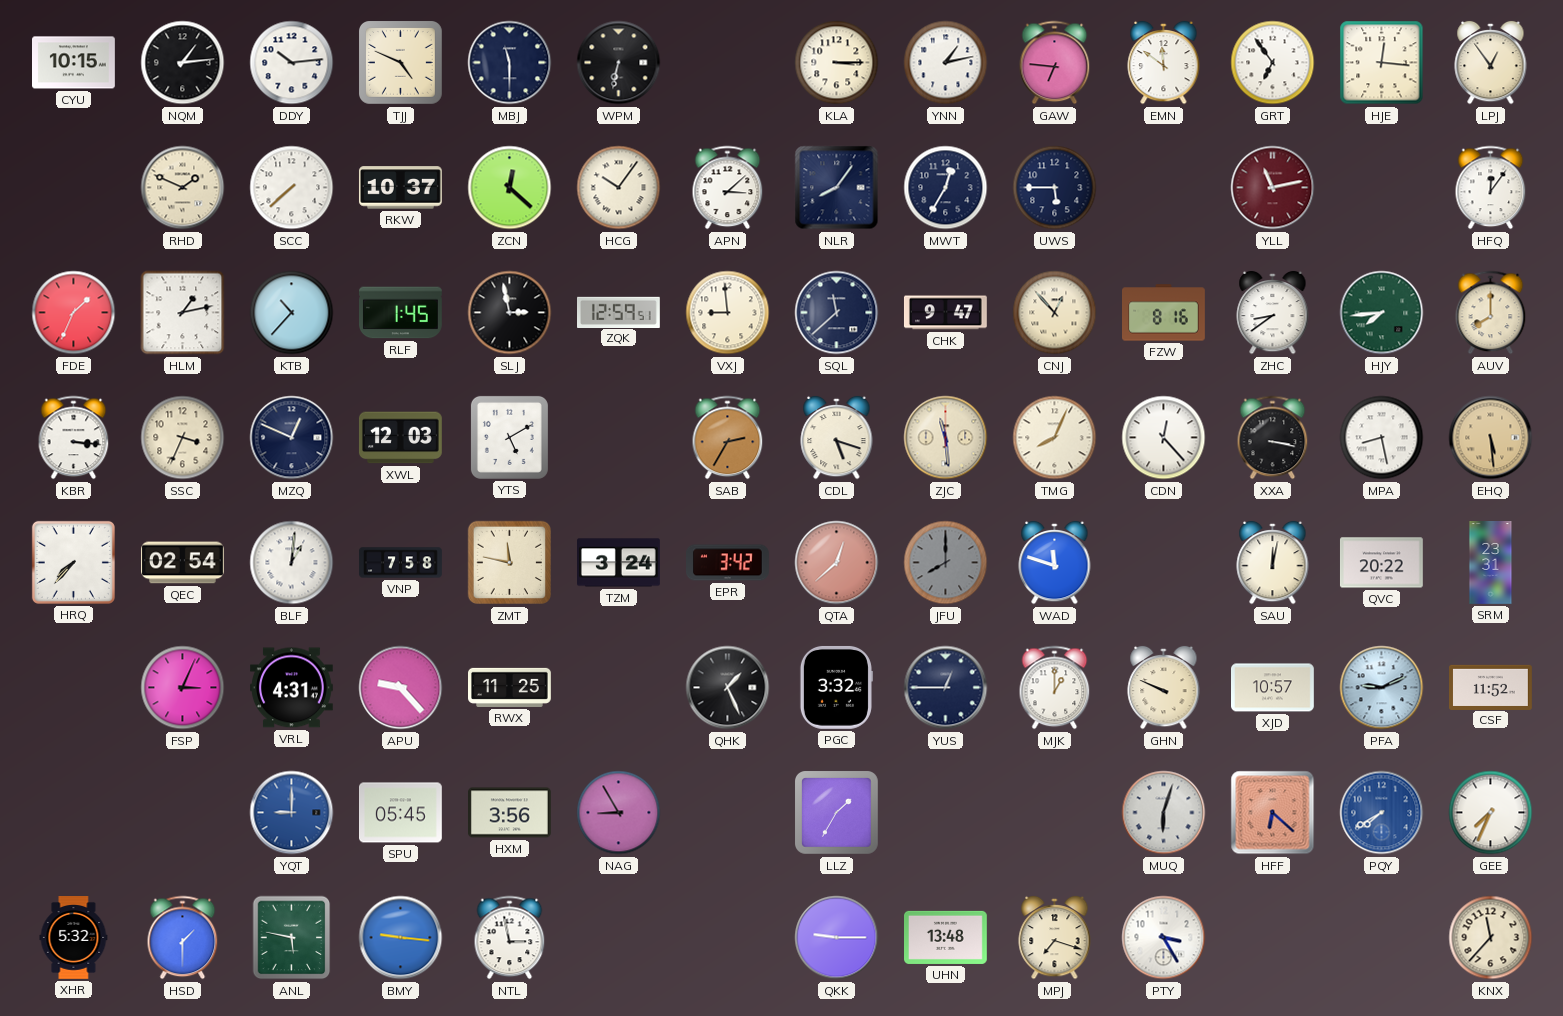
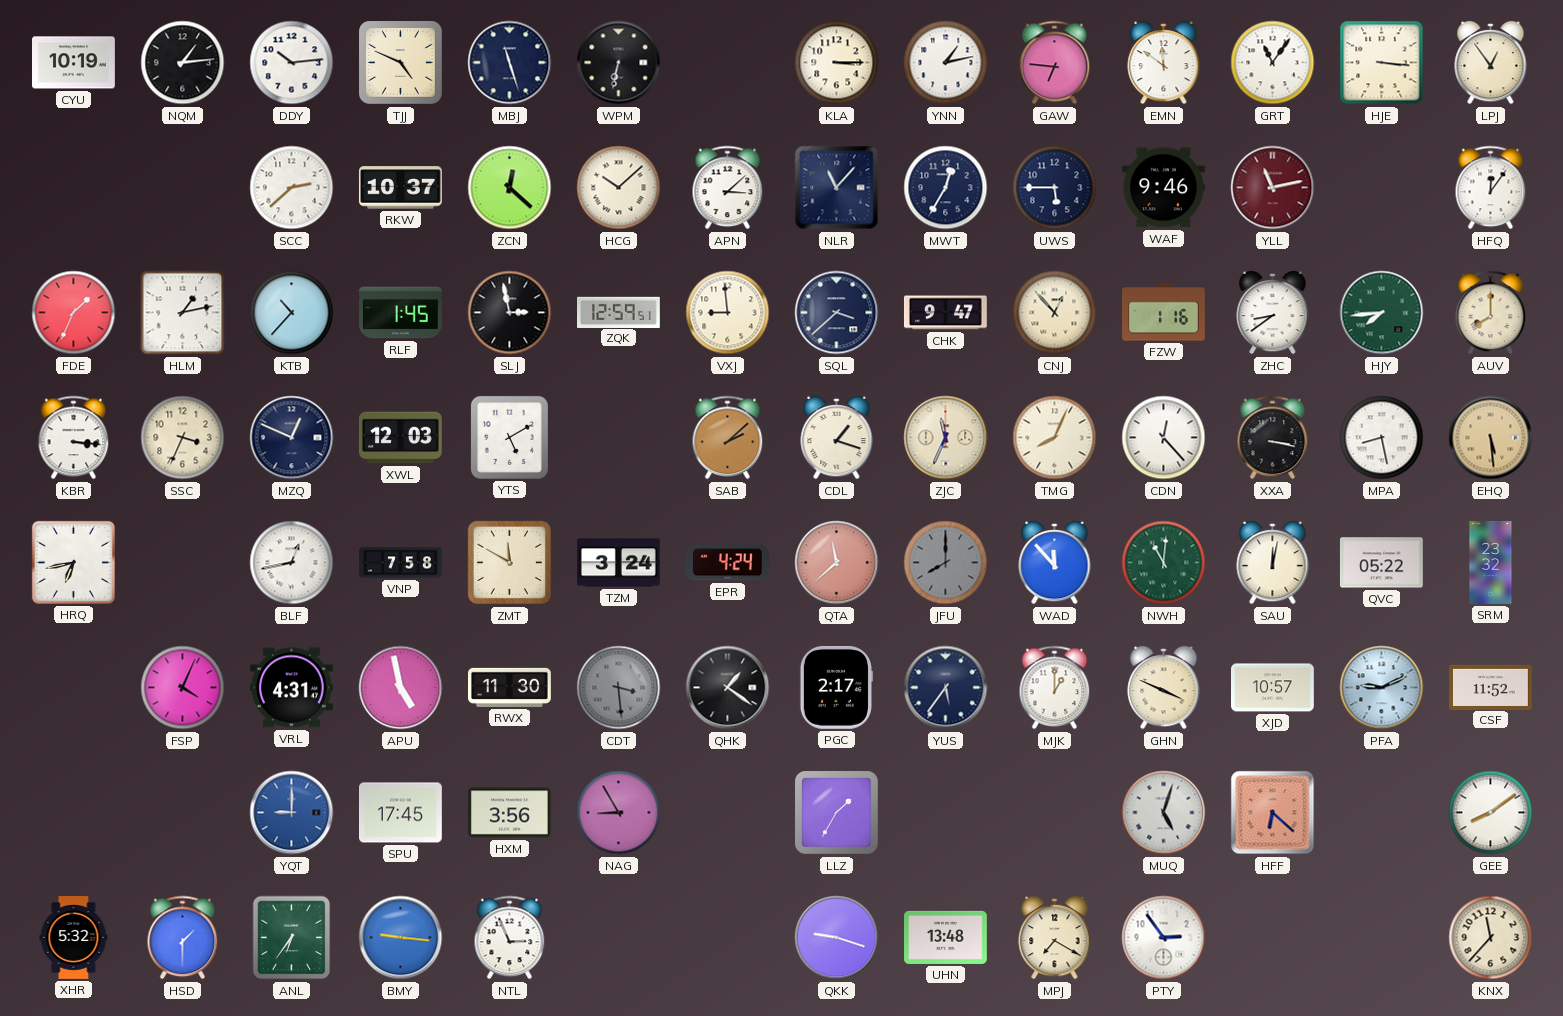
CYU: 10:15 -> 10:19 (74, 63)
MBJ: 11:30 -> 11:27 (510, 63)
GRT: 6:54 -> 11:06 (1273, 63)
HJE: 12:16 -> 3:16 (1382, 63)
RHD: 1:49 -> none (183, 188)
SCC: 7:38 -> 2:38 (292, 188)
HCG: 10:06 -> 10:08 (619, 188)
NLR: 8:06 -> 11:07 (837, 188)
WAF: none -> 9:46 (1164, 188)
SQL: 11:38 -> 3:38 (837, 313)
FZW: 8:16 -> 1:16 (1164, 313)
SAB: 2:35 -> 2:08 (728, 438)
CDL: 5:18 -> 1:18 (837, 438)
ZJC: 11:29 -> 11:34 (946, 438)
HRQ: 7:37 -> 6:43 (73, 562)
QEC: 02:54 -> none (183, 563)
BLF: 1:01 -> 12:43 (292, 563)
ZMT: 11:47 -> 11:50 (510, 563)
EPR: 3:42 -> 4:24 (728, 563)
QTA: 12:38 -> 11:38 (837, 563)
WAD: 11:48 -> 11:53 (1055, 563)
NWH: none -> 11:01 (1164, 563)
QVC: 20:22 -> 05:22 (1381, 563)
SRM: 23:31 -> 23:32 (1491, 563)
FSP: 3:04 -> 4:04 (183, 688)
APU: 9:23 -> 4:58 (401, 688)
RWX: 11:25 -> 11:30 (510, 687)
CDT: none -> 3:29 (619, 688)
QHK: 1:26 -> 1:21 (728, 688)
PGC: 3:32 -> 2:17 (836, 687)
YUS: 12:45 -> 5:36 (946, 688)
GHN: 9:49 -> 3:49 (1164, 688)
SPU: 05:45 -> 17:45 (401, 813)
MUQ: 6:03 -> 5:03 (1164, 813)
PQY: 7:40 -> none (1382, 813)
GEE: 7:34 -> 8:09 (1491, 813)
ANL: 5:47 -> 6:36 (292, 938)
NTL: 2:58 -> 2:56 (510, 938)
QKK: 9:15 -> 9:18 (837, 938)
MPJ: 7:18 -> 7:20 (1055, 938)
PTY: 3:25 -> 2:54 (1164, 938)
